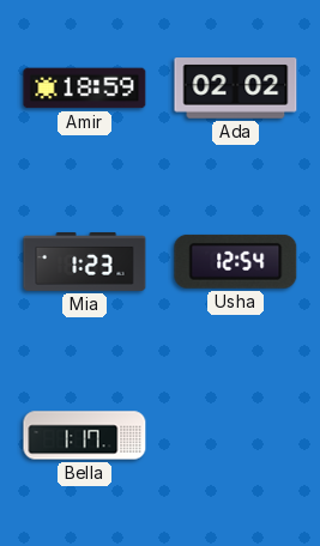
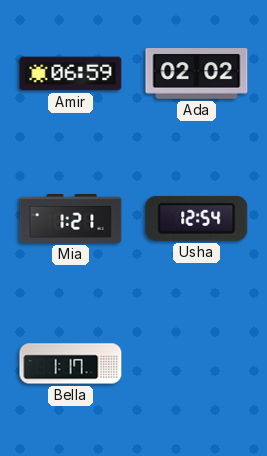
Amir: 18:59 -> 06:59 (71, 74)
Mia: 1:23 -> 1:21 (71, 218)
